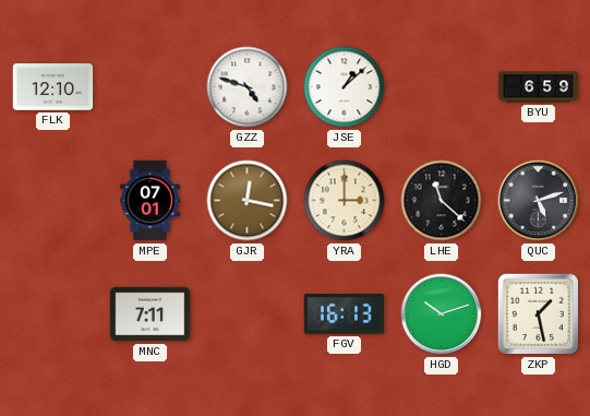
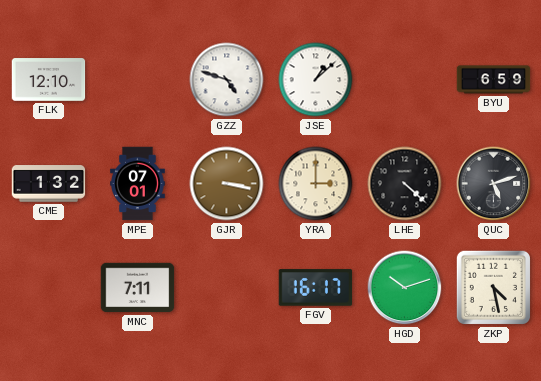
CME: none -> 1:32 (49, 184)
GJR: 12:17 -> 3:17 (227, 184)
LHE: 11:22 -> 4:22 (405, 184)
FGV: 16:13 -> 16:17 (316, 288)
ZKP: 1:28 -> 4:28 (493, 287)
